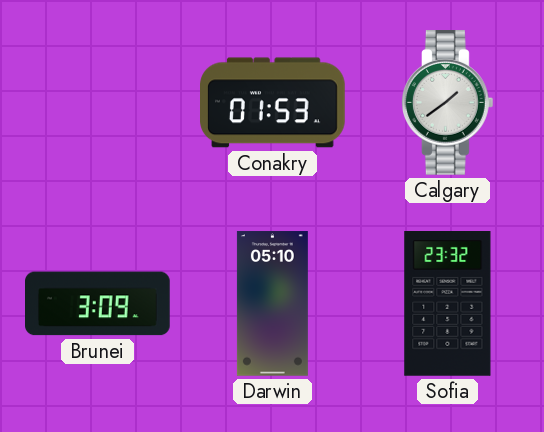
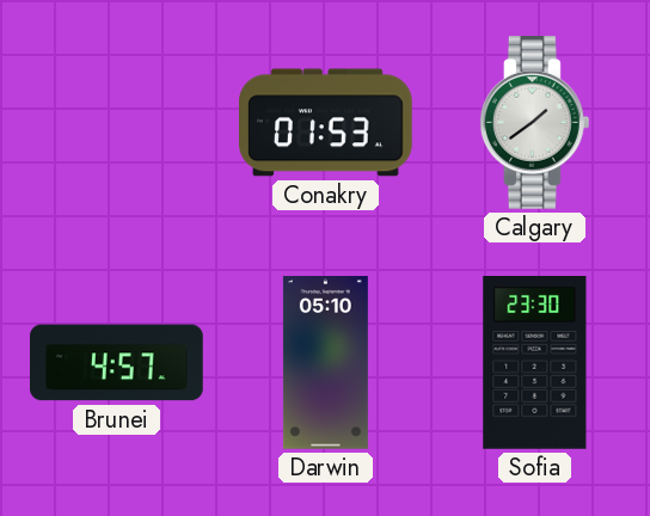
Brunei: 3:09 -> 4:57 (117, 363)
Sofia: 23:32 -> 23:30 (535, 363)
